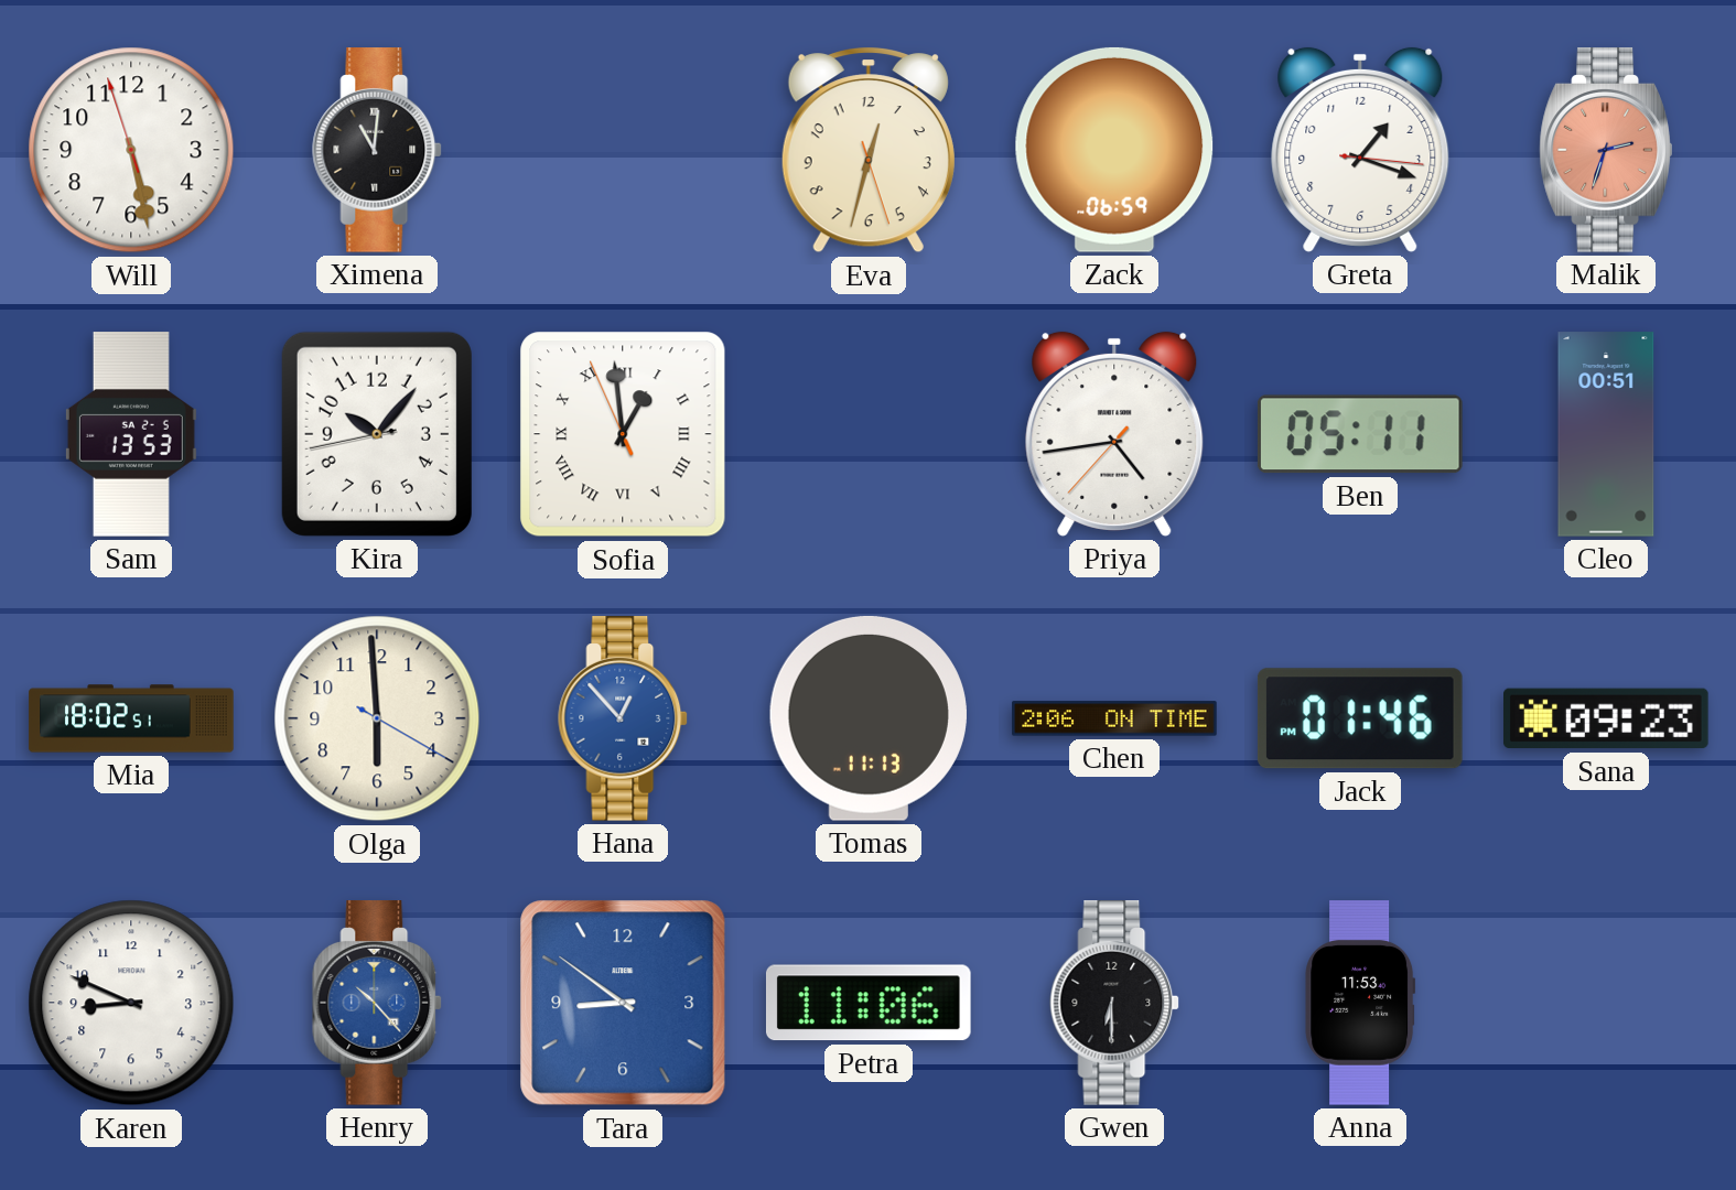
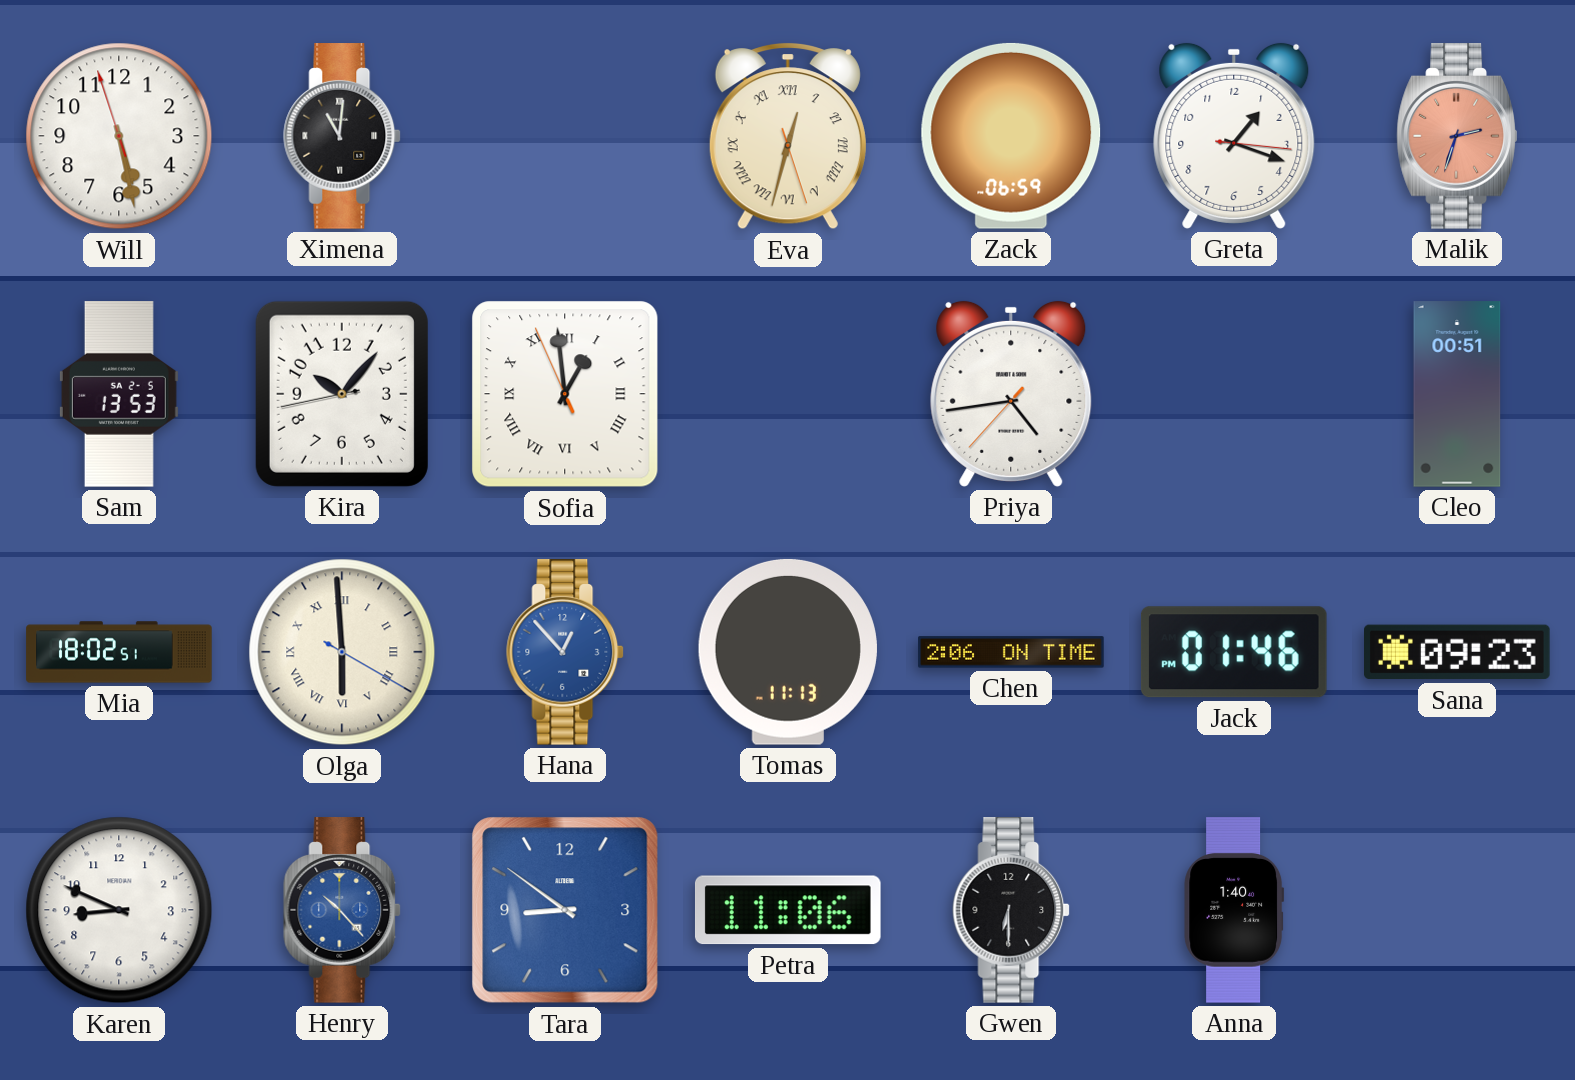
Eva numerals: Arabic -> Roman (788, 137)
Ben: 05:11 -> none (1360, 434)
Olga numerals: Arabic -> Roman (342, 652)
Anna: 11:53 -> 1:40 (1234, 910)
